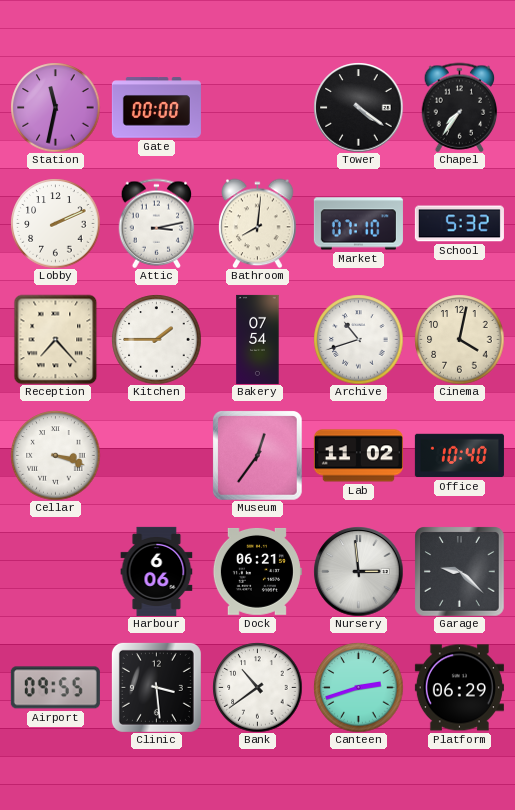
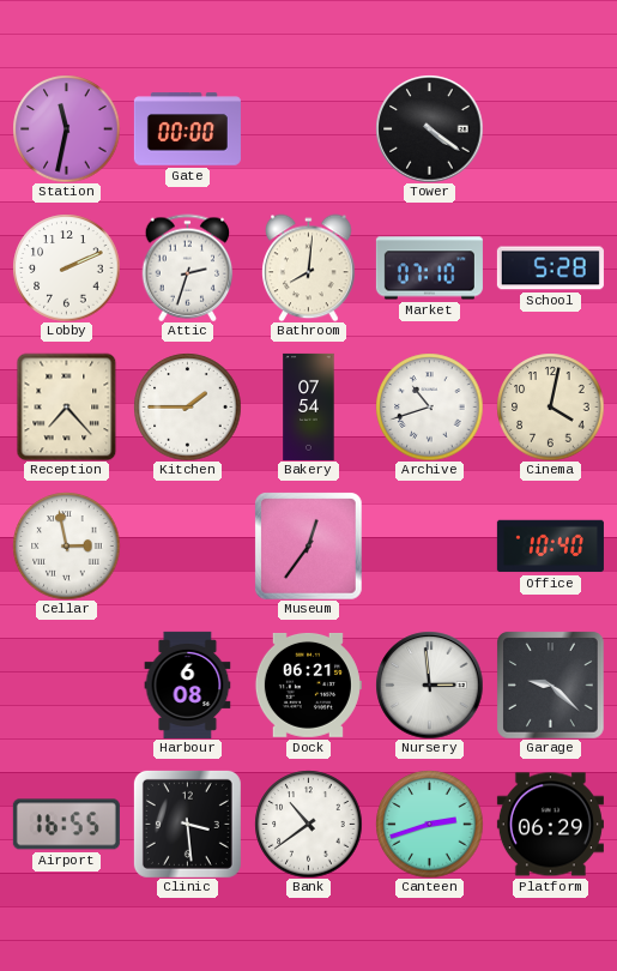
Chapel: 7:36 -> none (460, 107)
Attic: 3:13 -> 2:33 (188, 267)
School: 5:32 -> 5:28 (550, 269)
Cellar: 3:18 -> 2:58 (66, 545)
Lab: 11:02 -> none (358, 456)
Harbour: 6:06 -> 6:08 (188, 684)
Airport: 09:55 -> 16:55 (66, 825)
